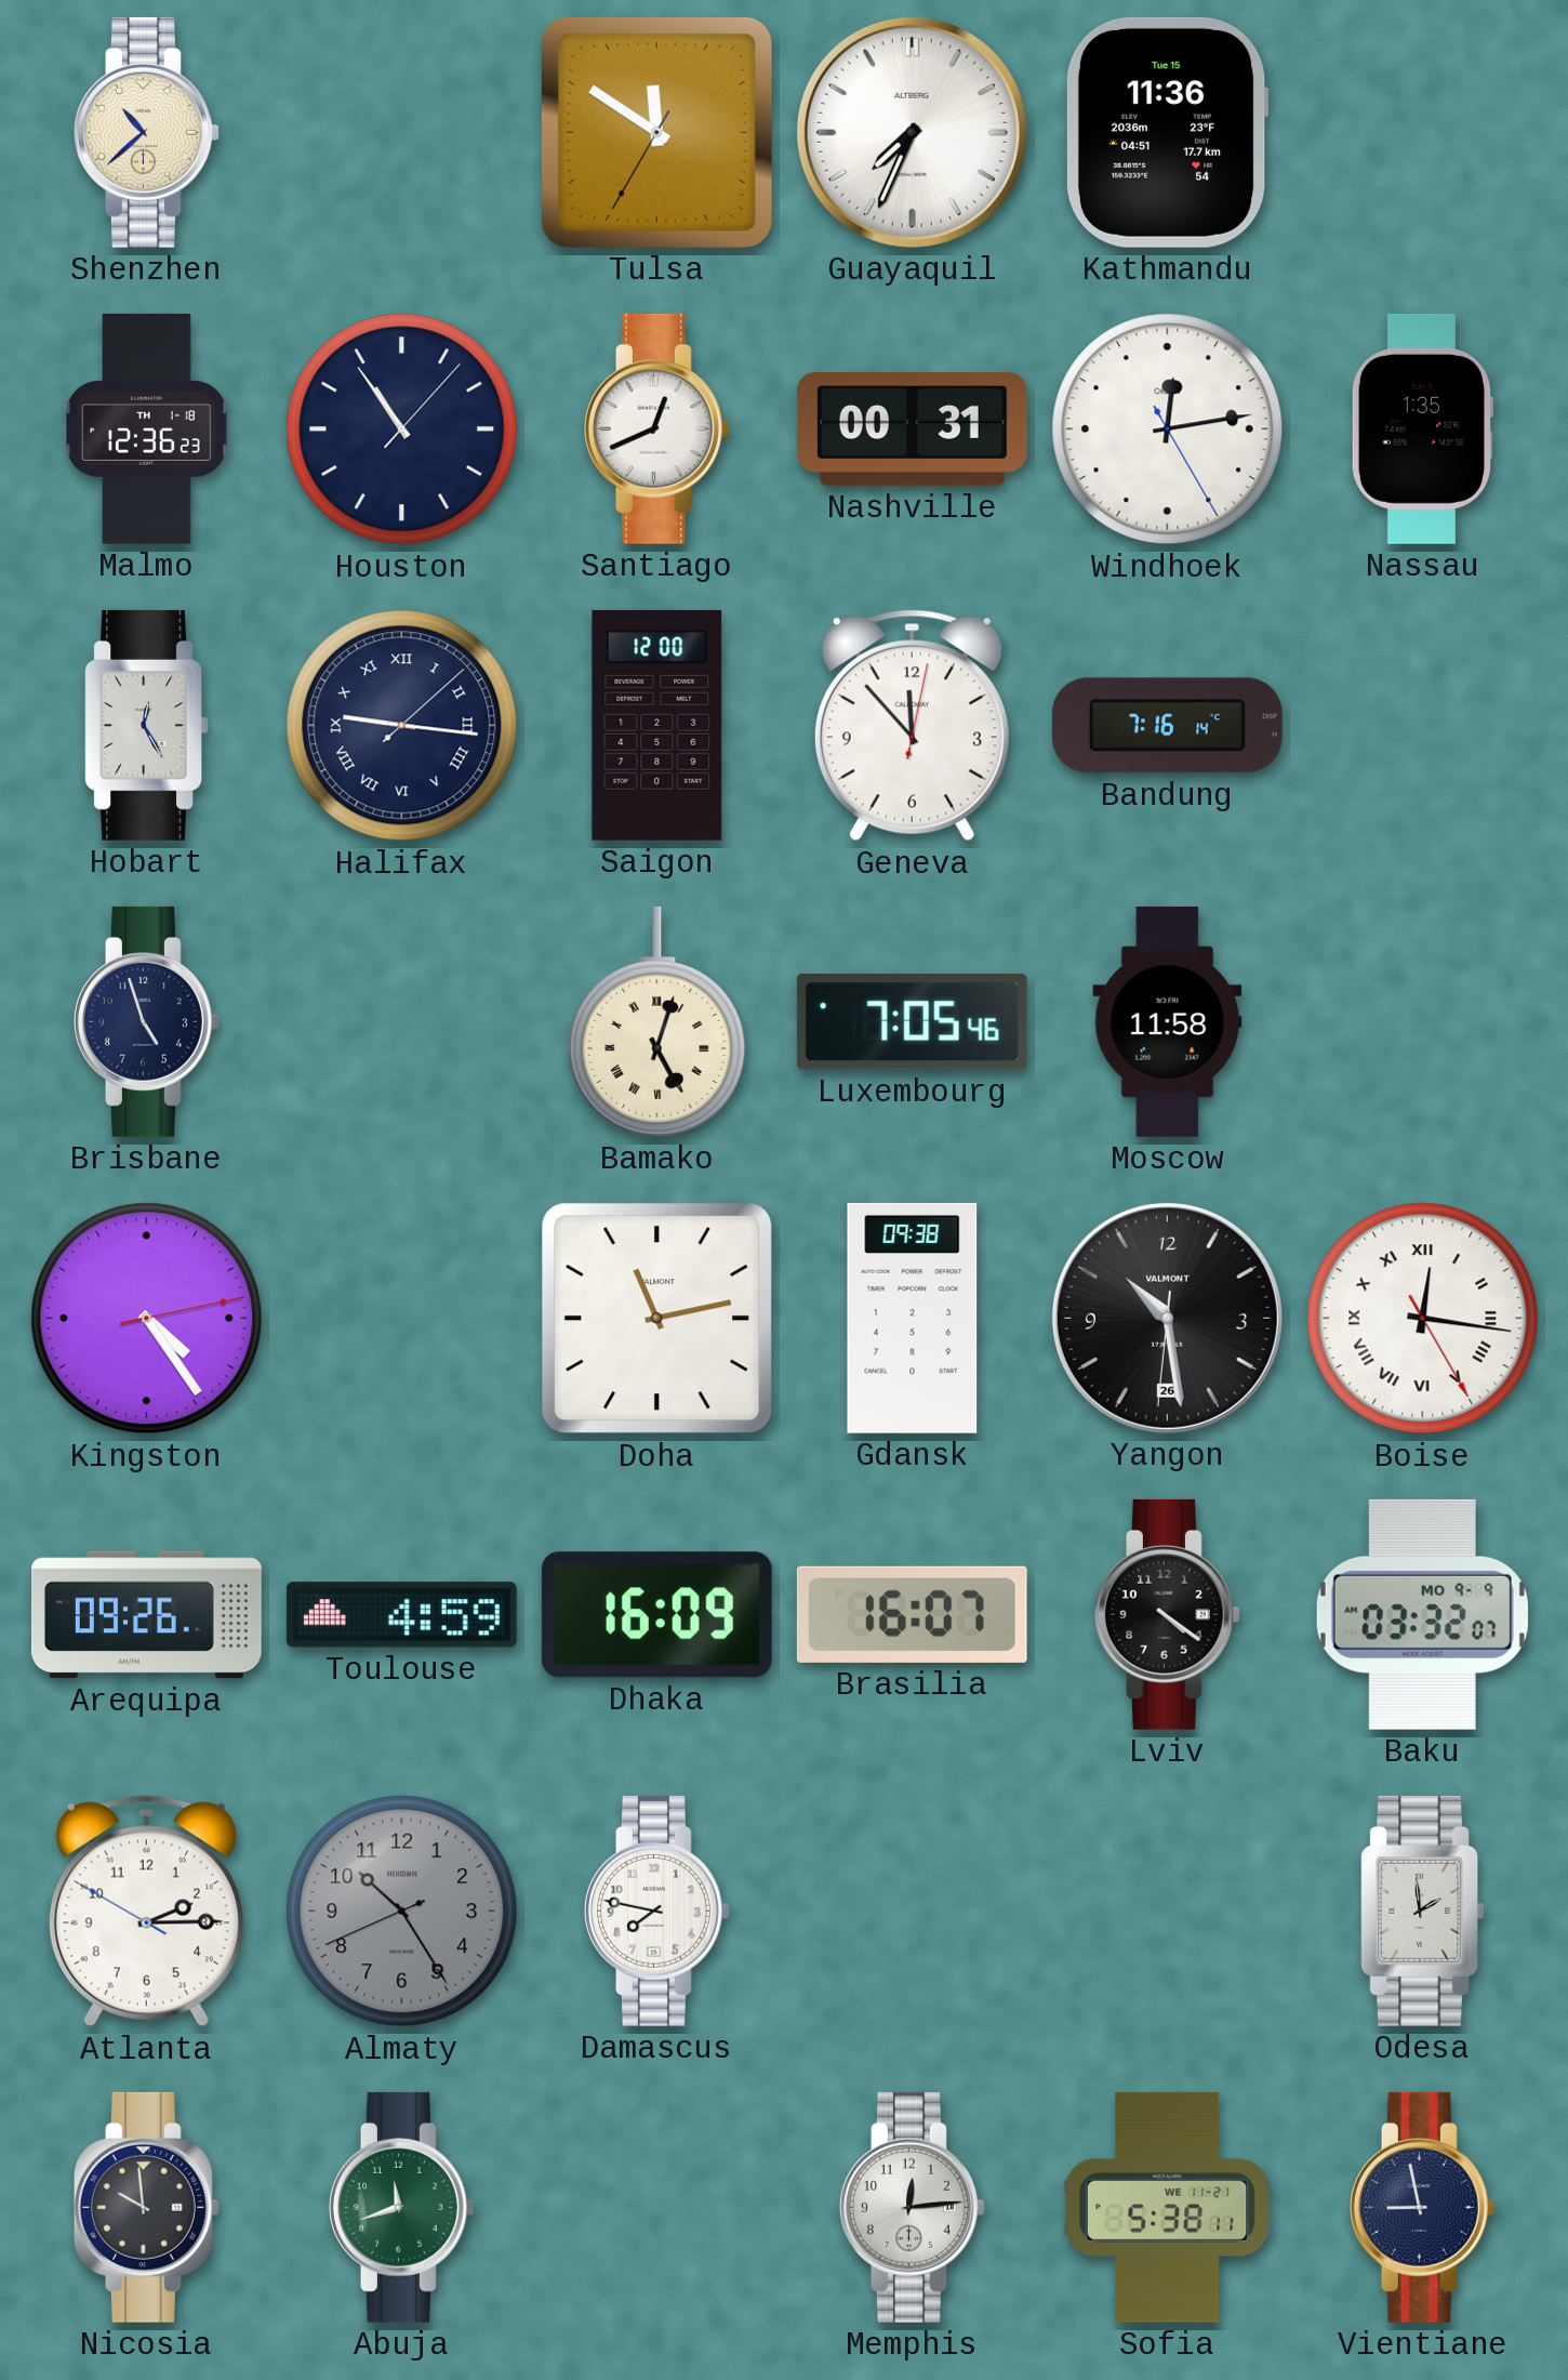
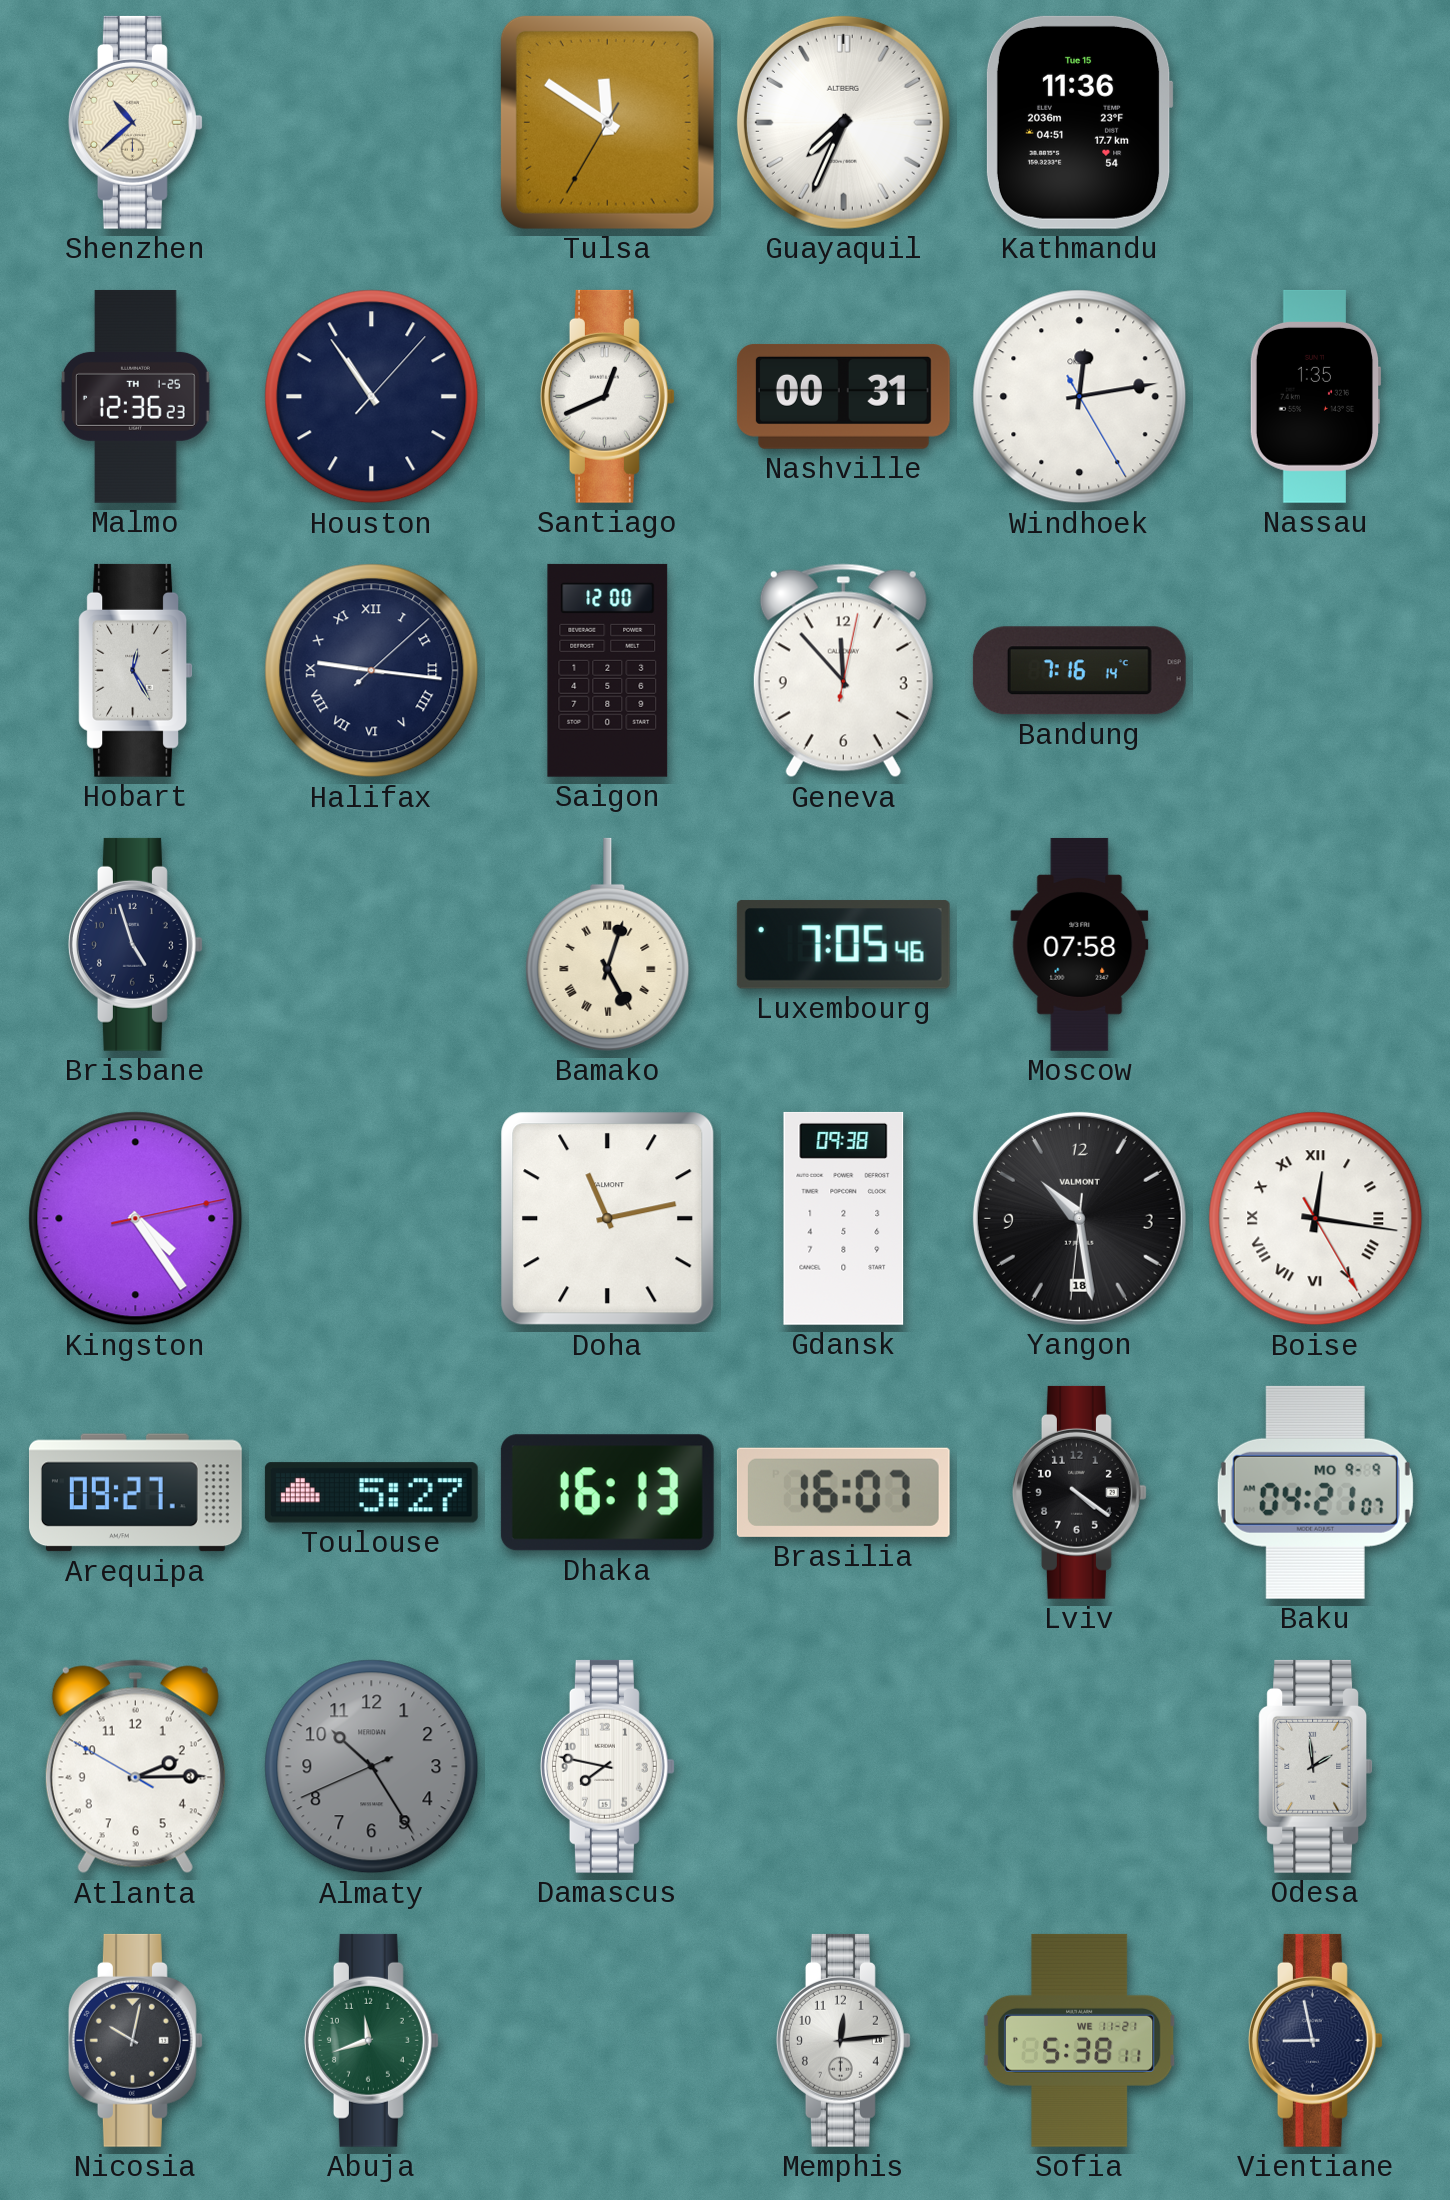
Malmo date: TH 1-18 -> TH 1-25 (136, 396)
Moscow: 11:58 -> 07:58 (1080, 944)
Yangon date: 26 -> 18 (1079, 1218)
Arequipa: 09:26 -> 09:27 (135, 1493)
Toulouse: 4:59 -> 5:27 (371, 1493)
Dhaka: 16:09 -> 16:13 (607, 1493)
Baku: 03:32 -> 04:21 (1315, 1492)
Nicosia: 9:59 -> 10:02 (135, 2040)
